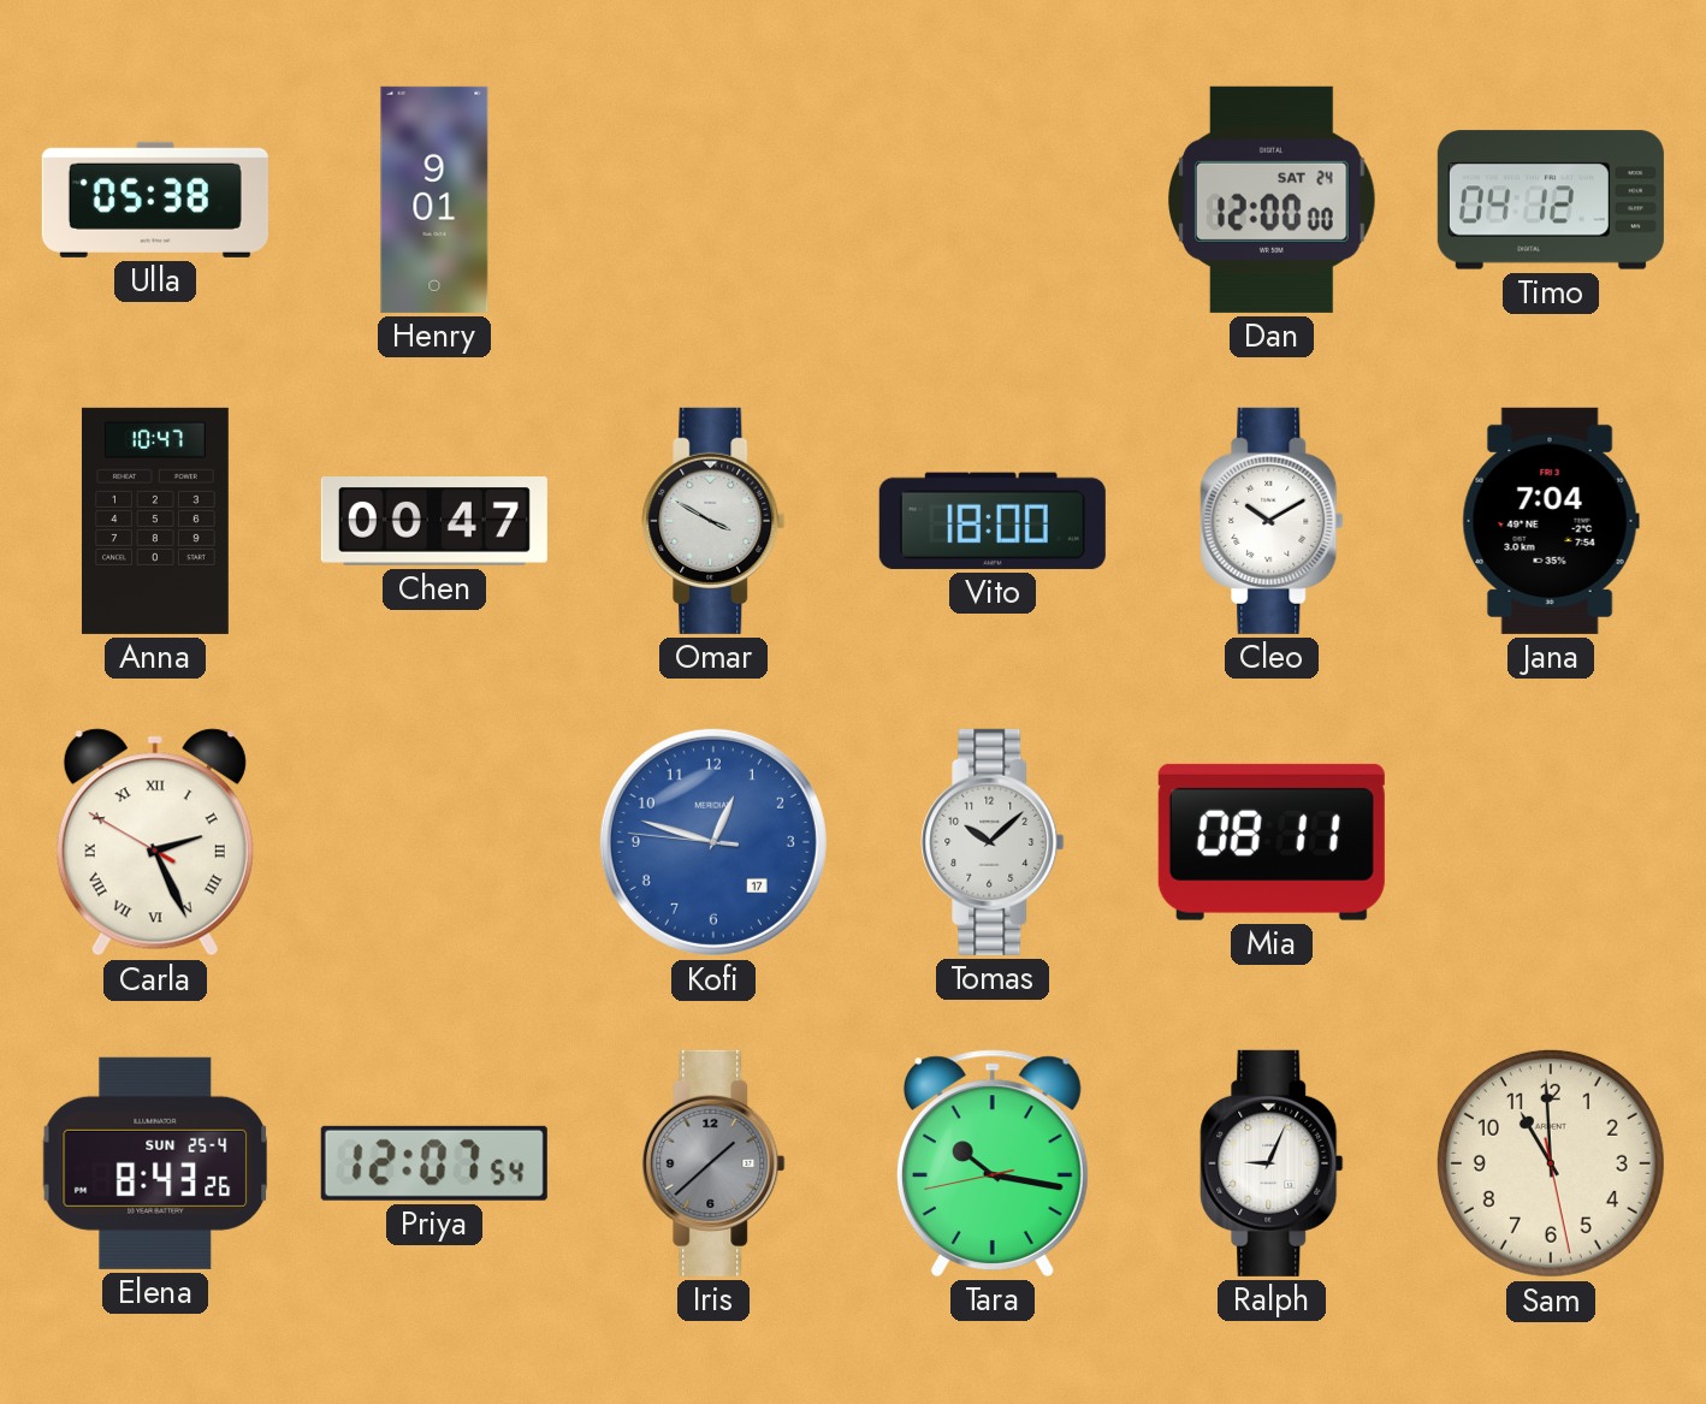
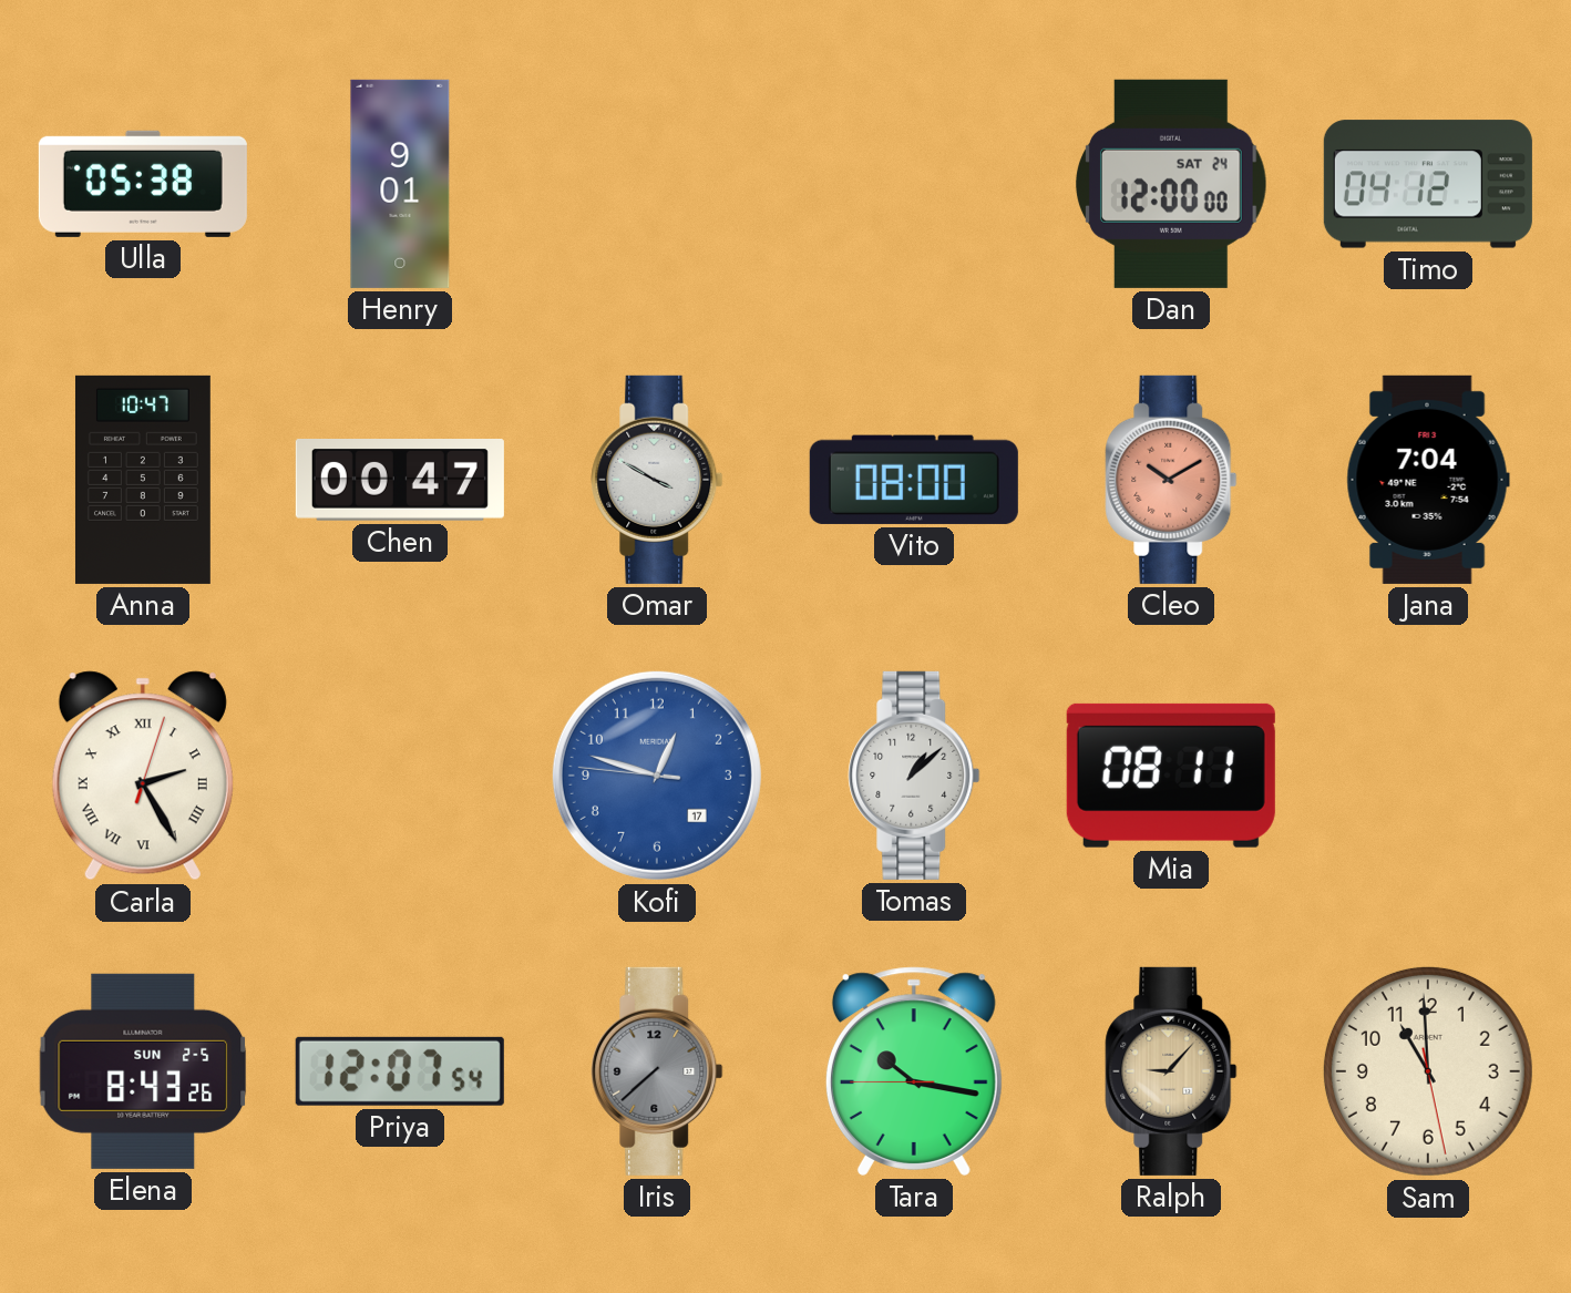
Vito: 18:00 -> 08:00 (914, 480)
Cleo dial: white -> salmon (1171, 480)
Carla: 2:25:50 -> 2:25:03 (143, 776)
Tomas: 10:08 -> 1:08 (914, 776)
Elena date: SUN 25-4 -> SUN 2-5 (143, 1071)
Iris: 1:38 -> 7:38 (657, 1071)
Tara: 10:16:43 -> 10:16:45 (914, 1071)
Ralph: 9:04 -> 9:07 (1171, 1071)
Ralph dial: white -> champagne (1171, 1071)
